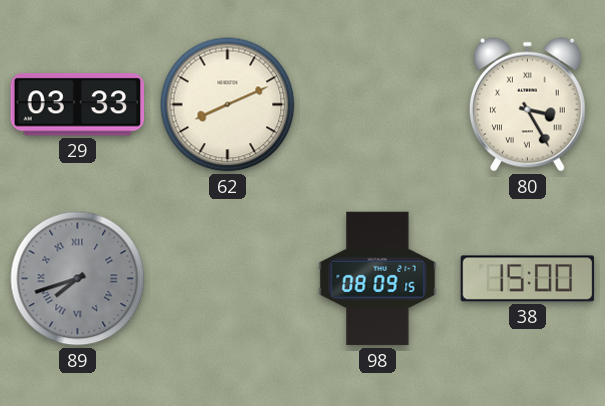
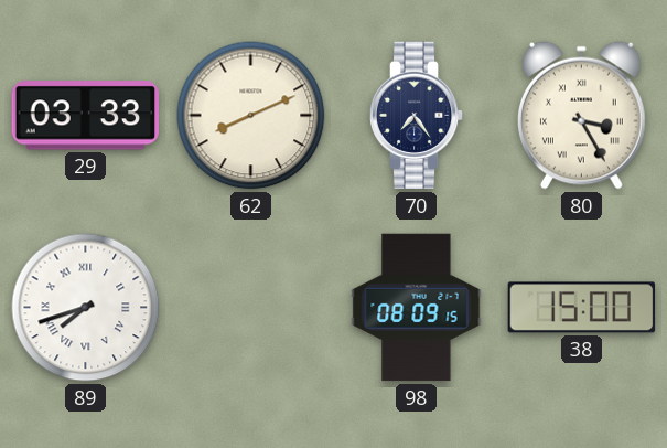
70: none -> 7:24 (417, 116)
89 dial: grey -> white (86, 308)
